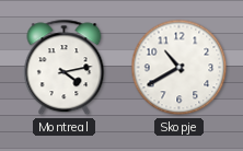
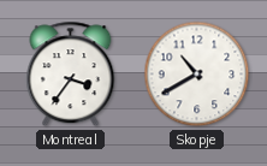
Montreal: 4:13 -> 3:36 (71, 75)
